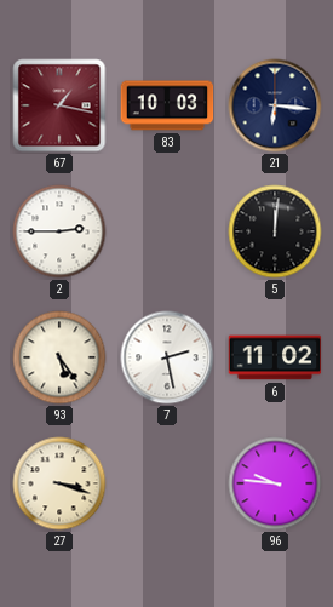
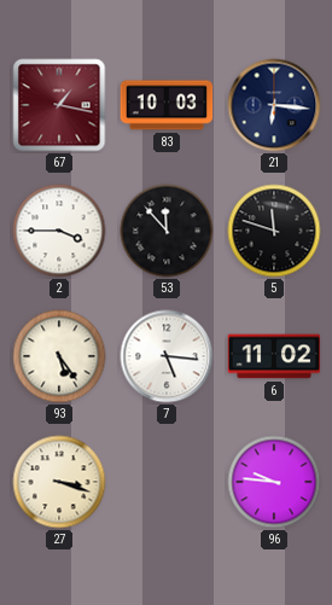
2: 2:45 -> 3:45 (59, 231)
53: none -> 11:53 (167, 231)
5: 12:01 -> 11:48 (274, 231)
7: 2:28 -> 5:16 (167, 356)
